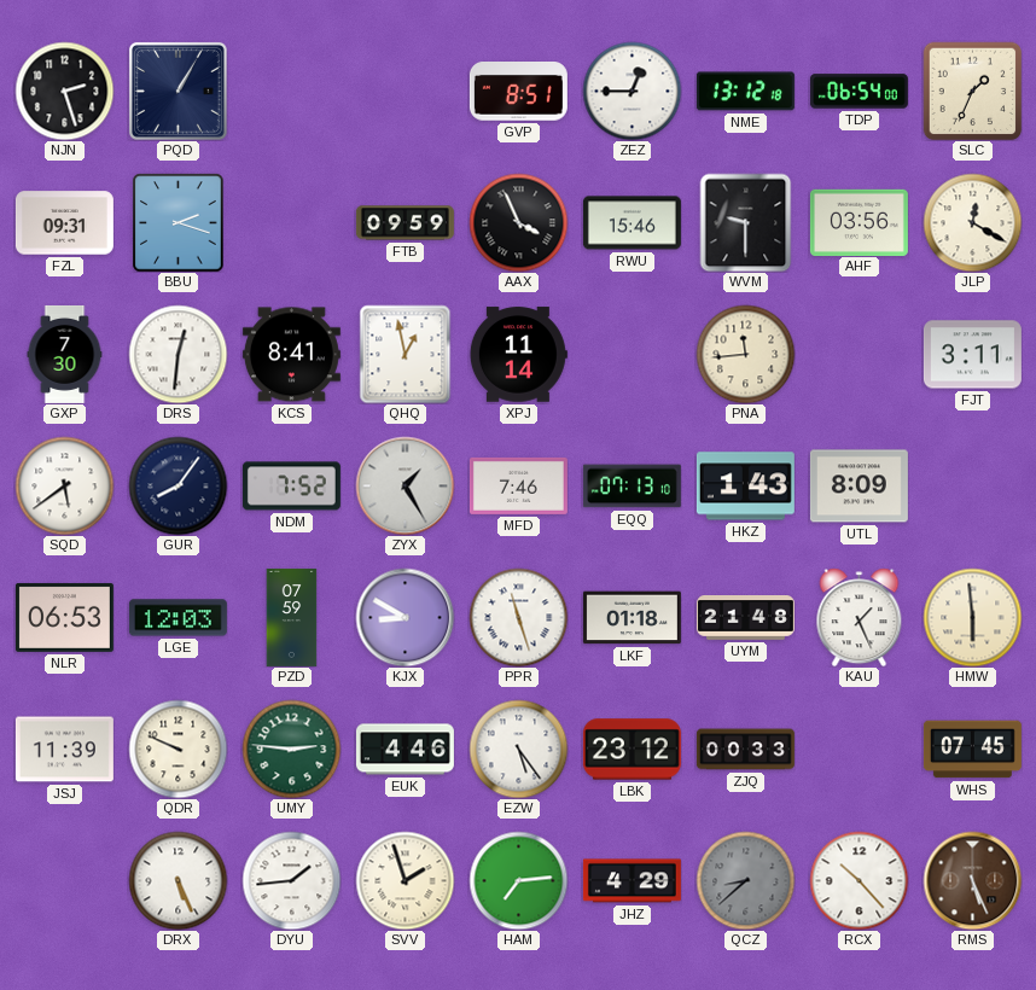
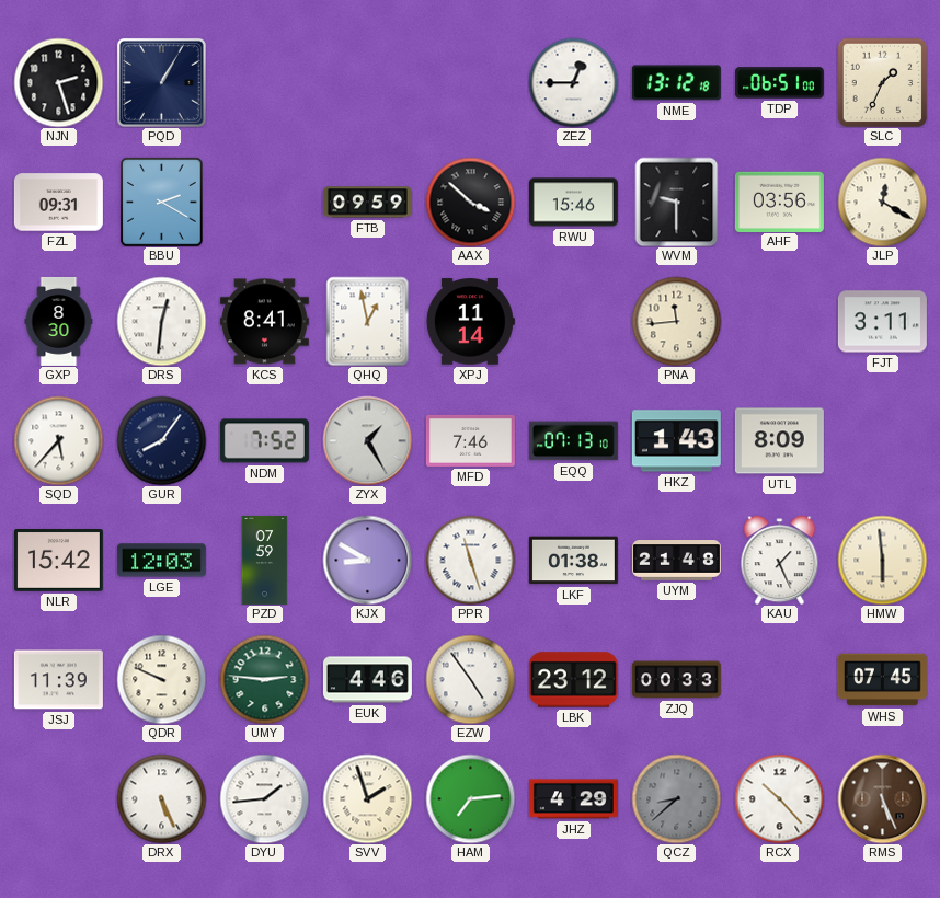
GVP: 8:51 -> none (518, 92)
TDP: 06:54 -> 06:51 (779, 83)
BBU: 2:18 -> 2:20 (162, 202)
AAX: 3:56 -> 3:52 (470, 202)
GXP: 7:30 -> 8:30 (59, 321)
SQD: 5:39 -> 5:37 (58, 440)
NLR: 06:53 -> 15:42 (58, 560)
LKF: 01:18 -> 01:38 (573, 561)
EZW: 5:24 -> 4:54 (470, 679)
